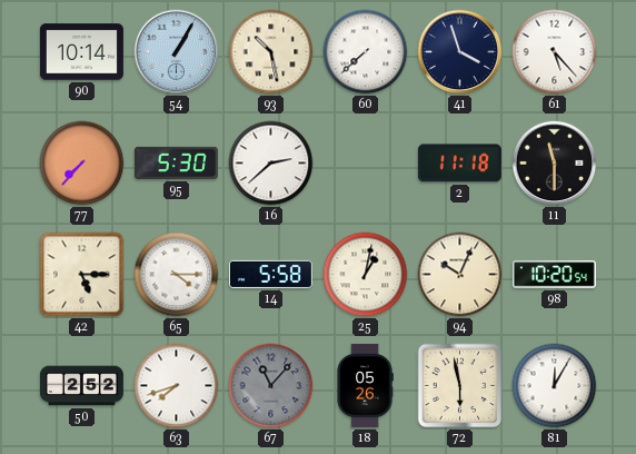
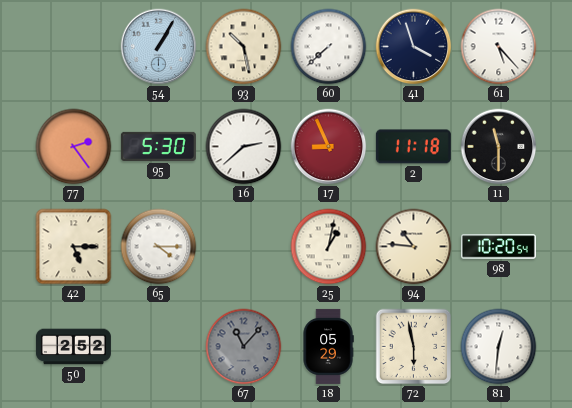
90: 10:14 -> none (81, 52)
77: 7:37 -> 2:24 (74, 147)
17: none -> 8:56 (329, 147)
14: 5:58 -> none (270, 274)
94: 10:04 -> 10:46 (414, 247)
63: 7:42 -> none (177, 386)
18: 05:26 -> 05:29 (328, 346)
81: 12:05 -> 12:31 (499, 347)
